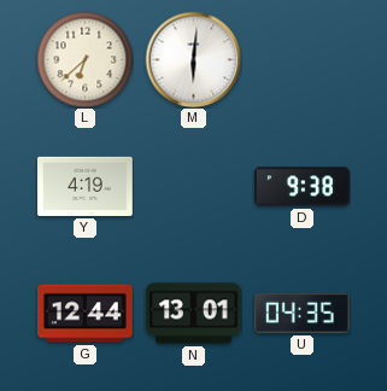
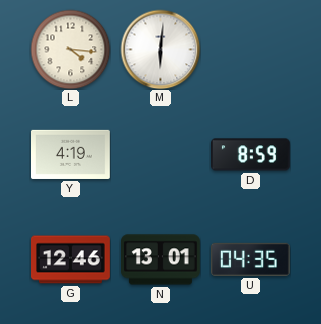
L: 6:38 -> 4:16 (70, 49)
D: 9:38 -> 8:59 (251, 155)
G: 12:44 -> 12:46 (71, 260)
